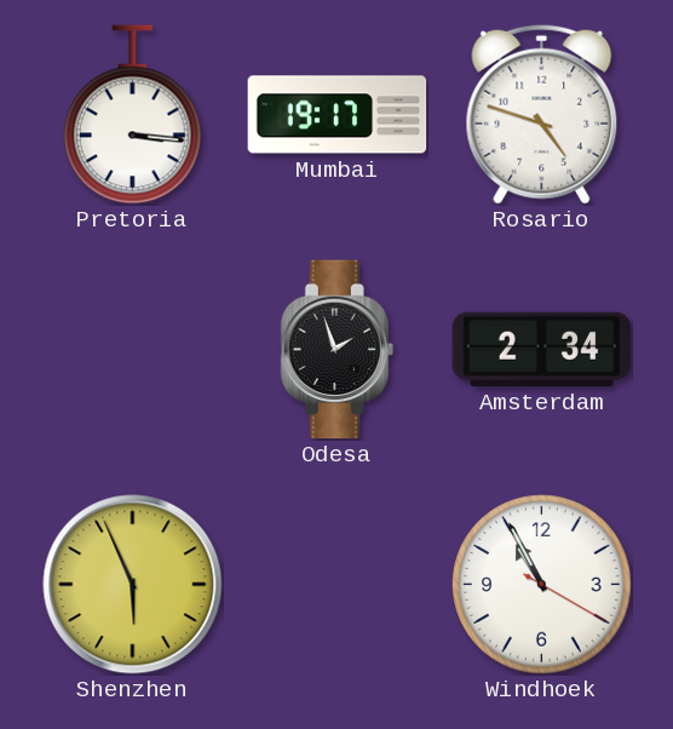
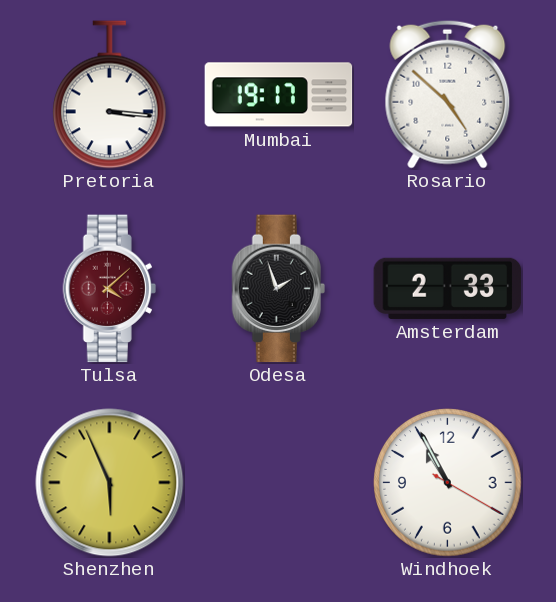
Rosario: 4:48 -> 4:52 (448, 94)
Tulsa: none -> 4:08 (109, 289)
Amsterdam: 2:34 -> 2:33 (448, 288)
